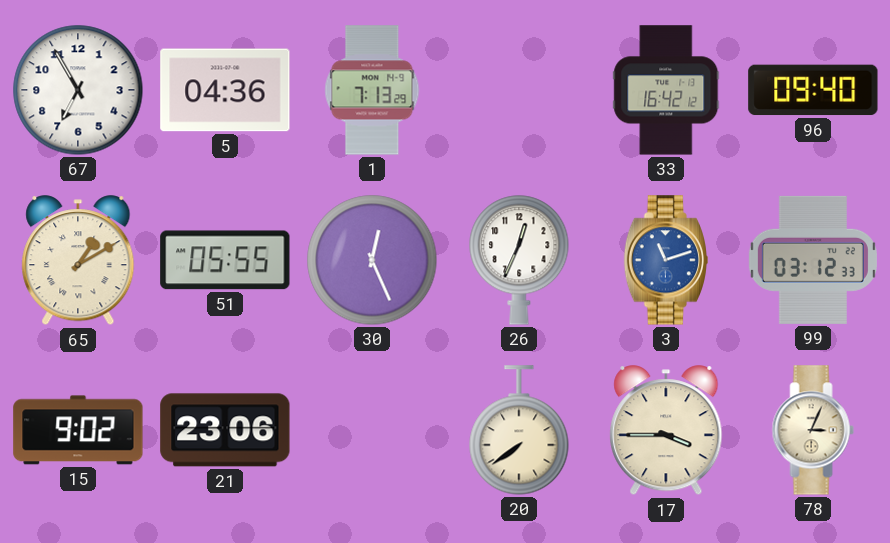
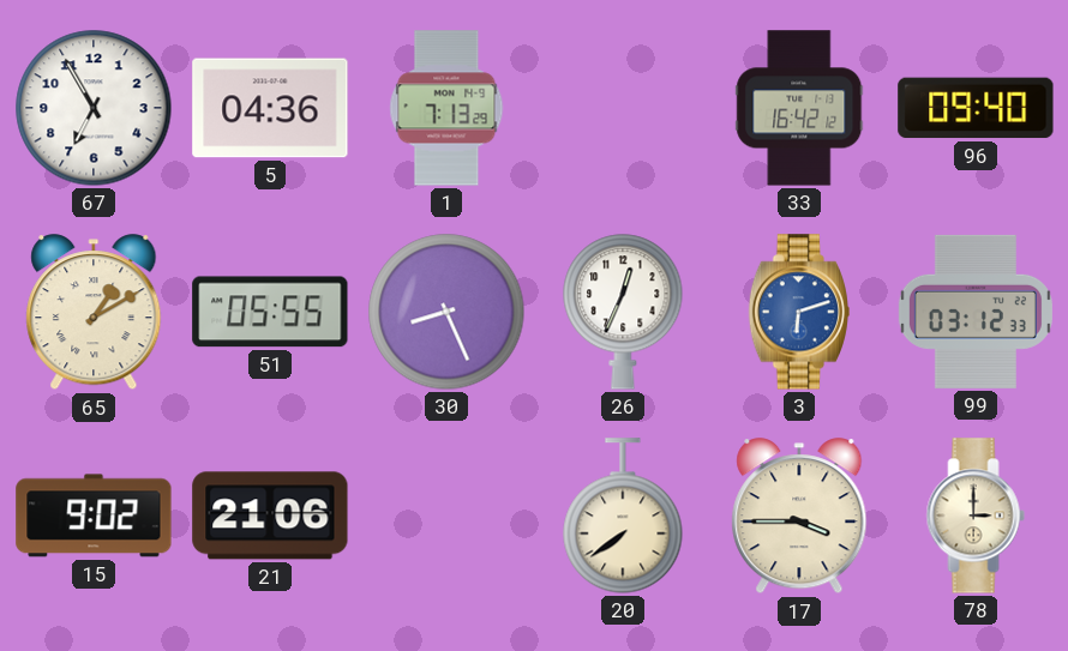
30: 12:26 -> 8:26 (446, 312)
3: 11:12 -> 6:12 (799, 312)
21: 23:06 -> 21:06 (270, 516)
78: 3:04 -> 3:00 (976, 516)
